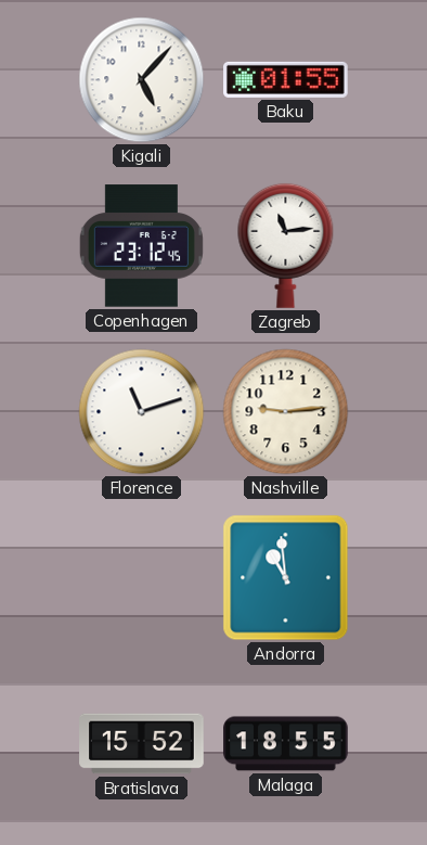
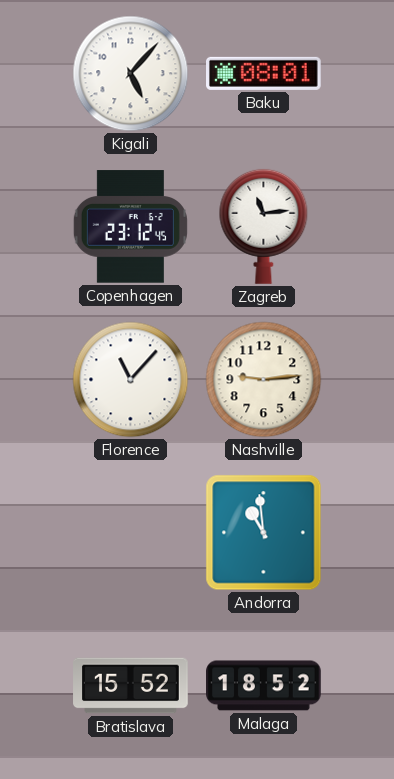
Baku: 01:55 -> 08:01 (264, 73)
Florence: 11:12 -> 11:07 (131, 380)
Malaga: 18:55 -> 18:52 (264, 686)
